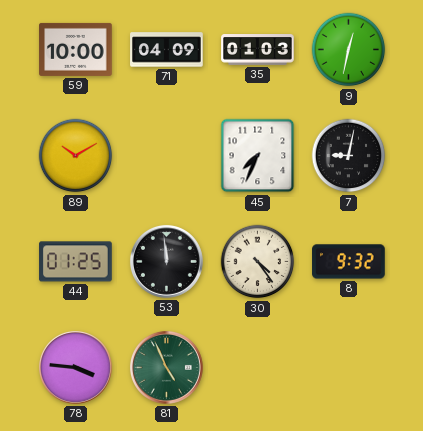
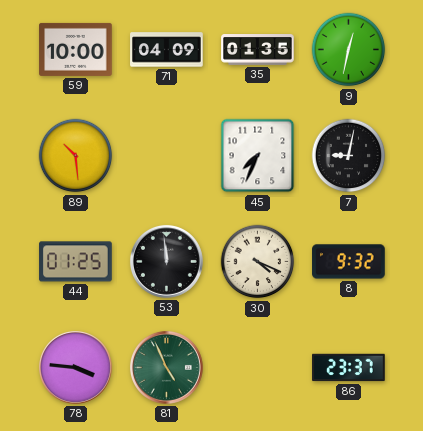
35: 01:03 -> 01:35 (258, 50)
89: 10:10 -> 10:29 (76, 156)
30: 4:24 -> 4:19 (258, 262)
86: none -> 23:37 (349, 368)
